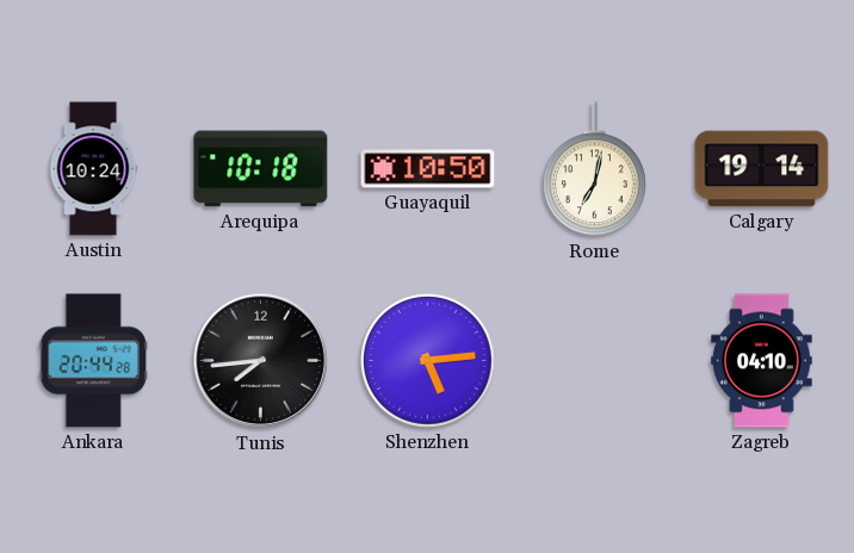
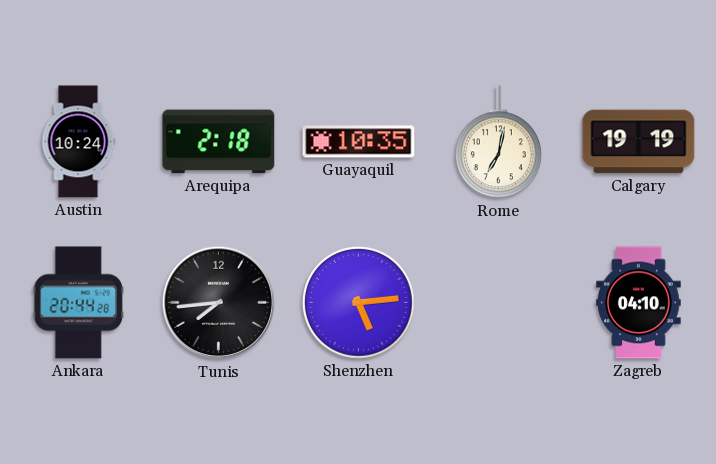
Arequipa: 10:18 -> 2:18 (219, 142)
Guayaquil: 10:50 -> 10:35 (359, 142)
Calgary: 19:14 -> 19:19 (639, 142)
